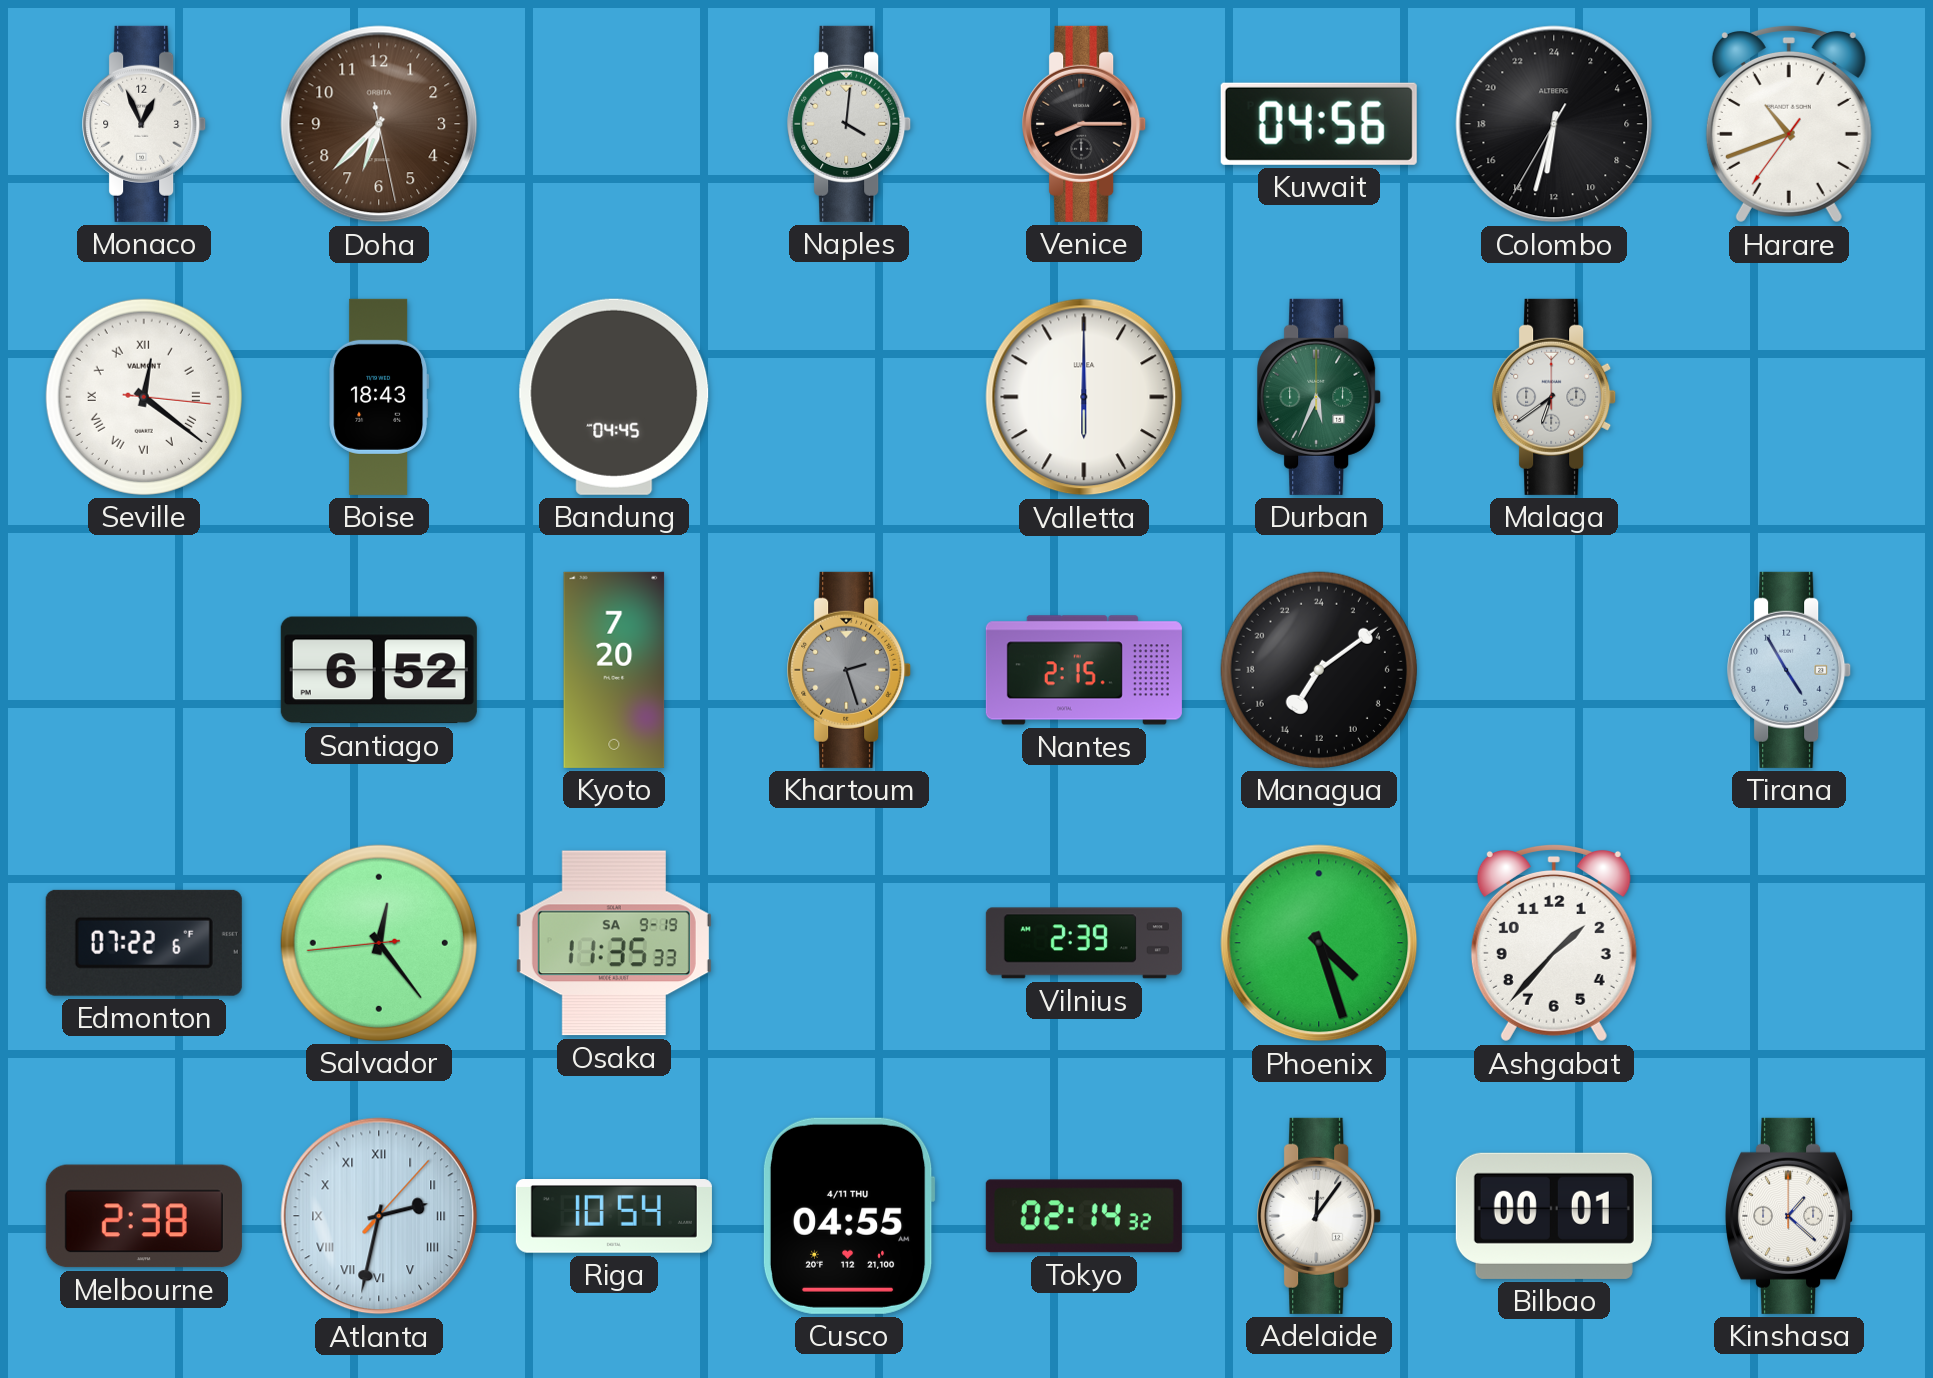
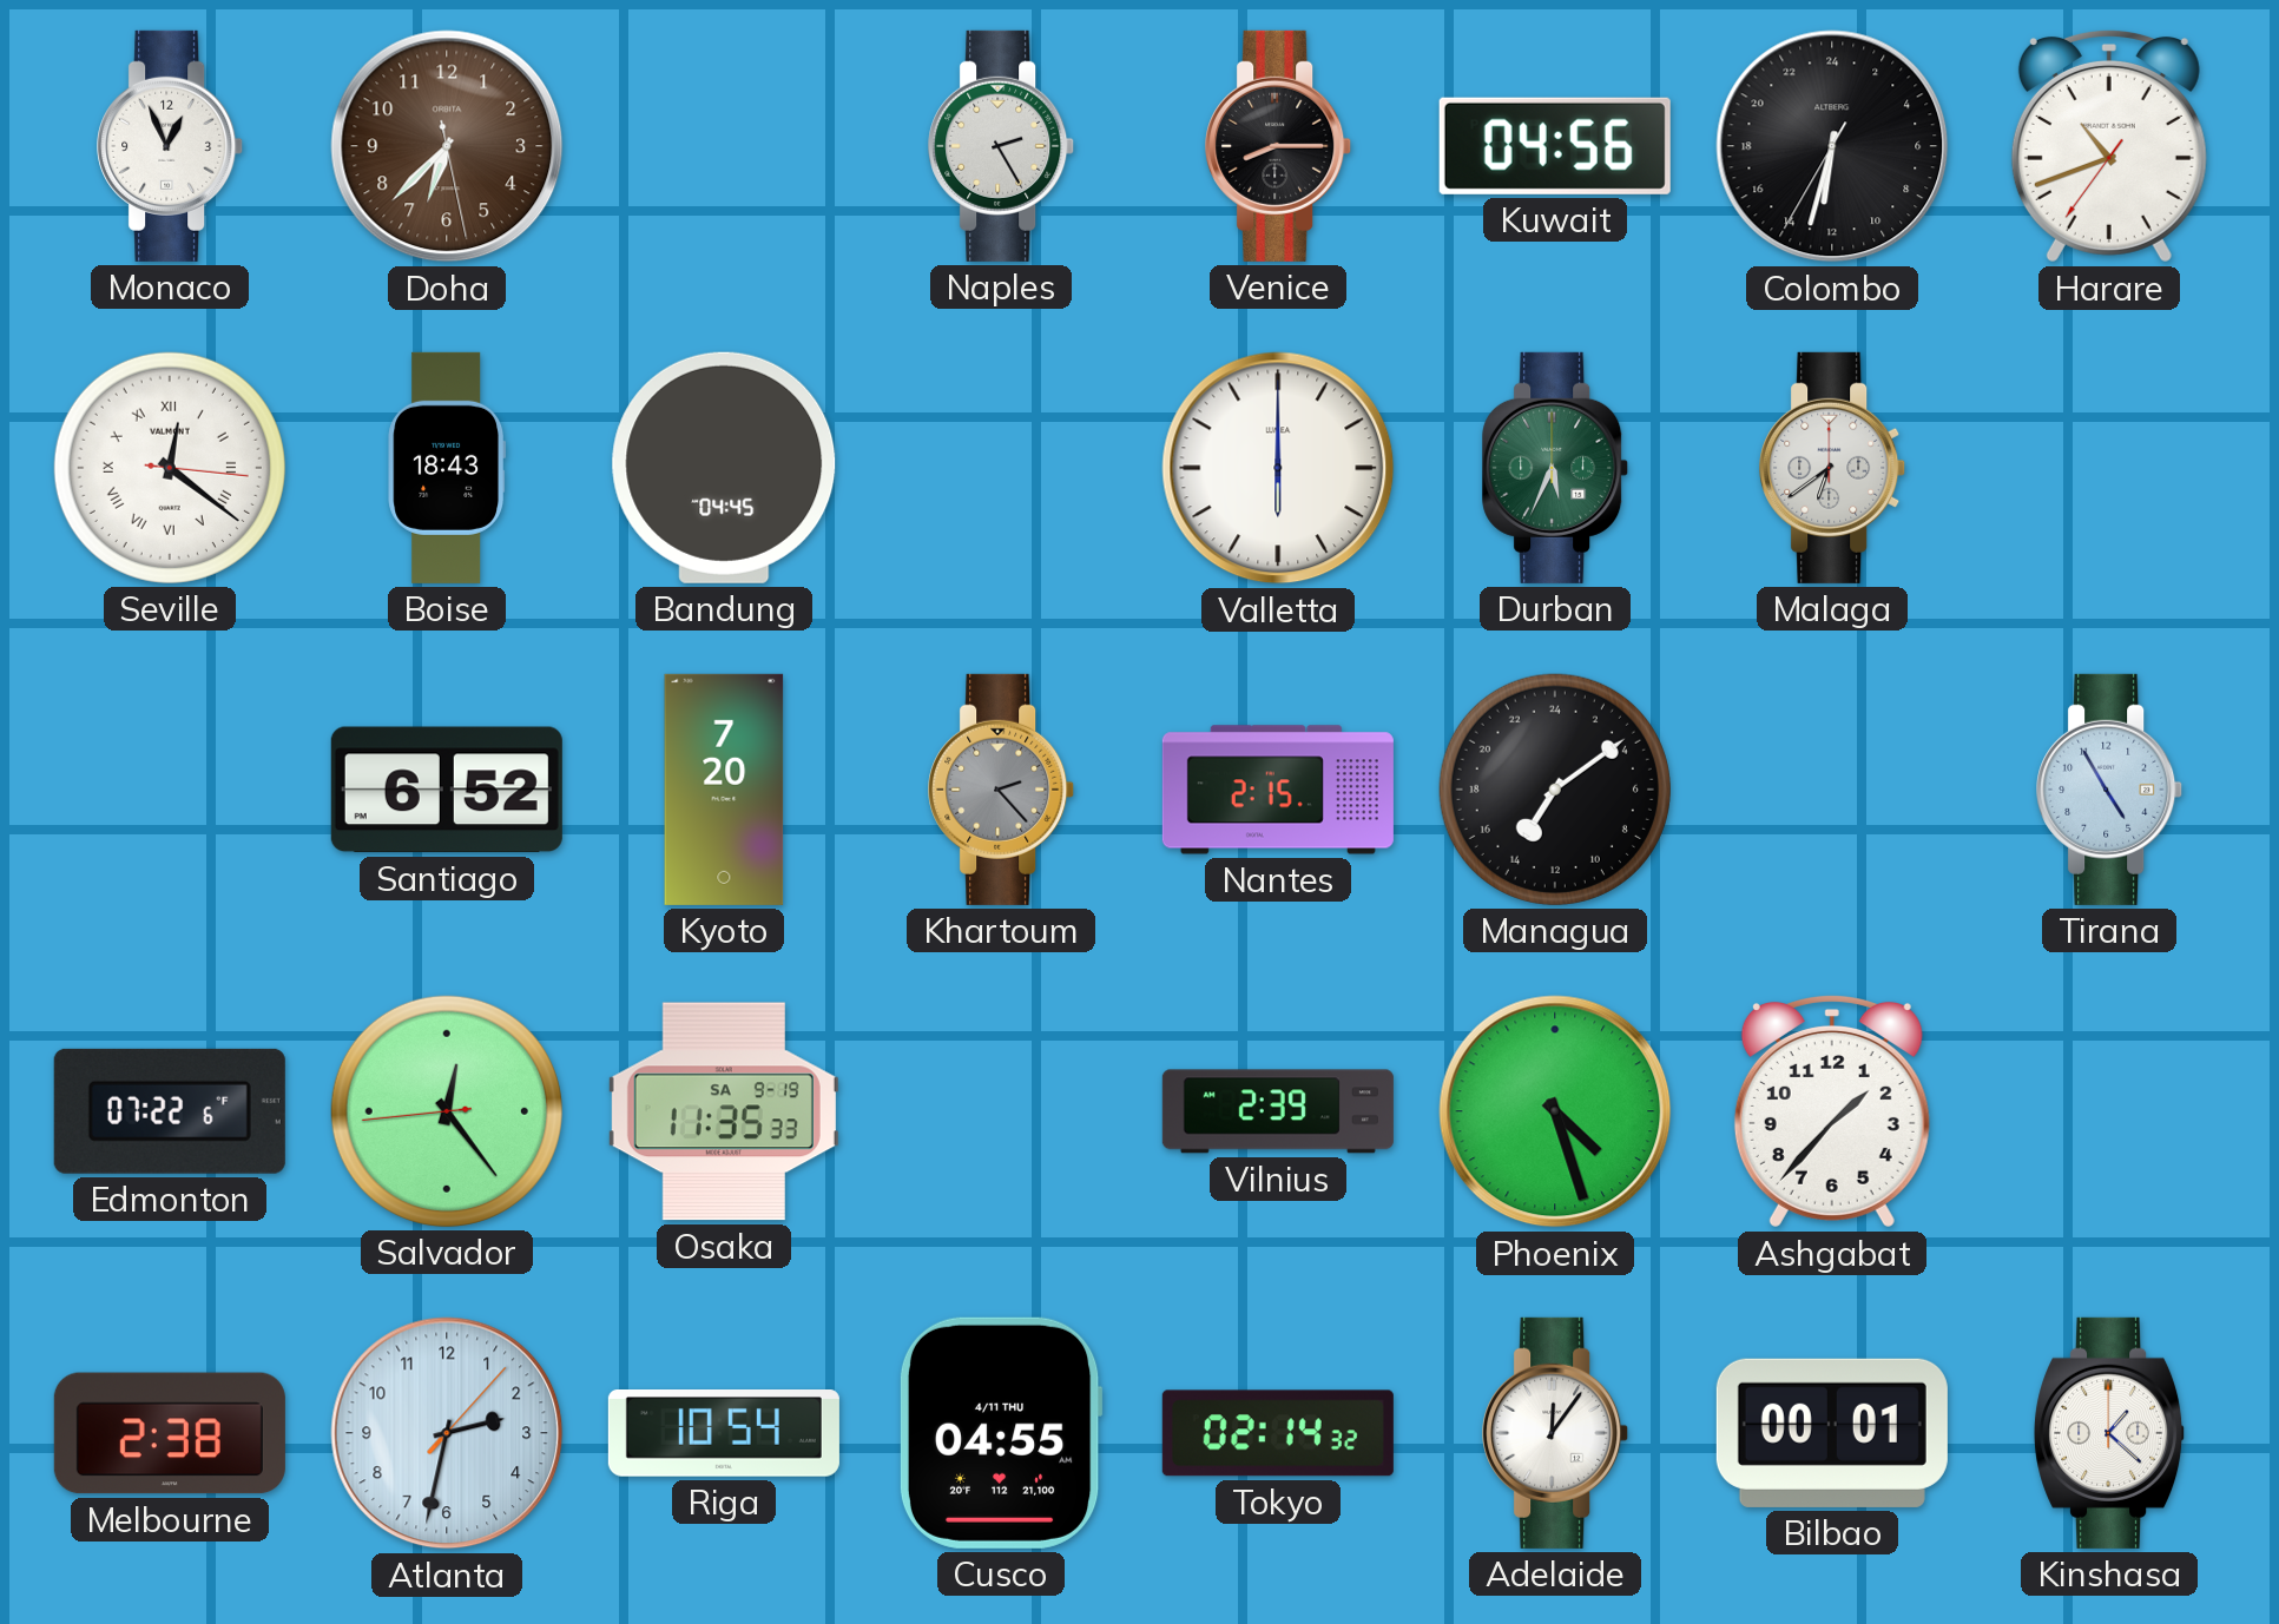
Naples: 4:01 -> 2:25 (1002, 146)
Khartoum: 2:27 -> 2:23 (1002, 790)
Atlanta numerals: Roman -> Arabic (447, 1433)
